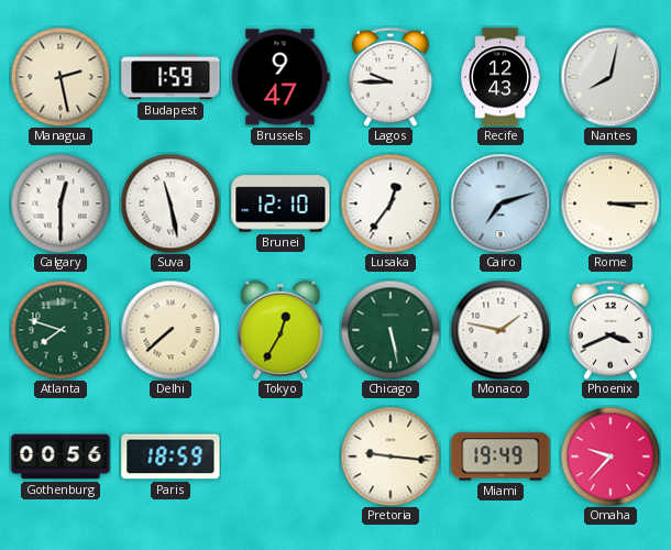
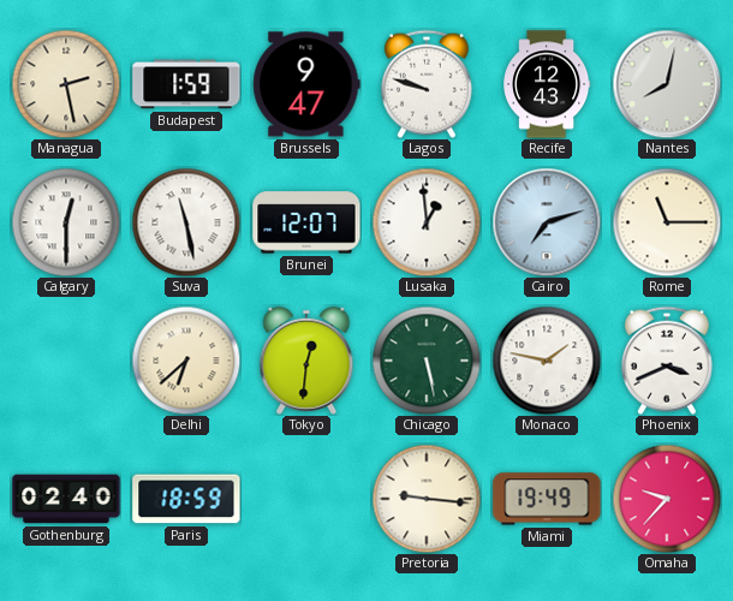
Lagos: 9:45 -> 9:48 (427, 84)
Brunei: 12:10 -> 12:07 (306, 222)
Lusaka: 12:36 -> 12:59 (427, 222)
Rome: 3:15 -> 11:15 (667, 222)
Atlanta: 7:48 -> none (61, 330)
Delhi: 7:38 -> 6:38 (186, 361)
Tokyo: 12:35 -> 12:31 (306, 361)
Gothenburg: 00:56 -> 02:40 (66, 499)
